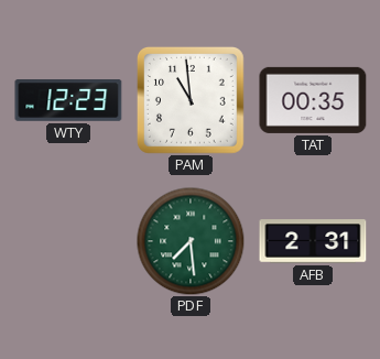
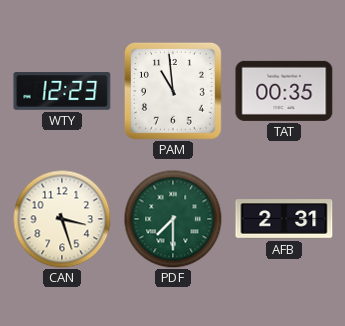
CAN: none -> 3:27 (62, 219)
PDF: 7:29 -> 7:30 (173, 219)
